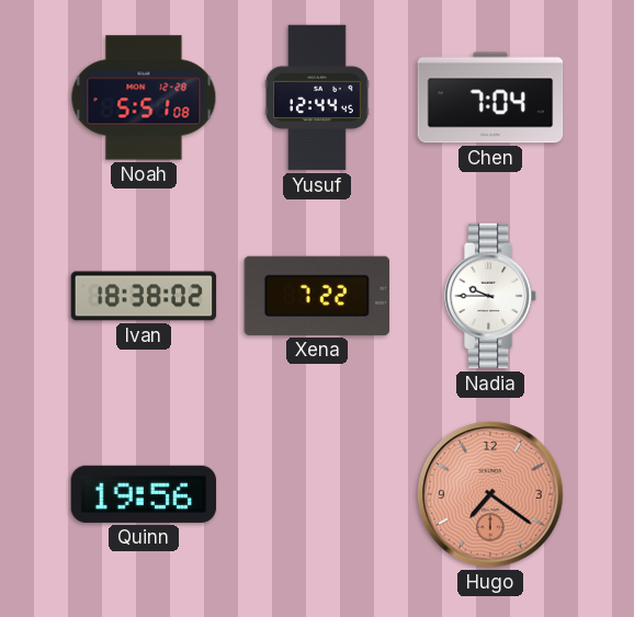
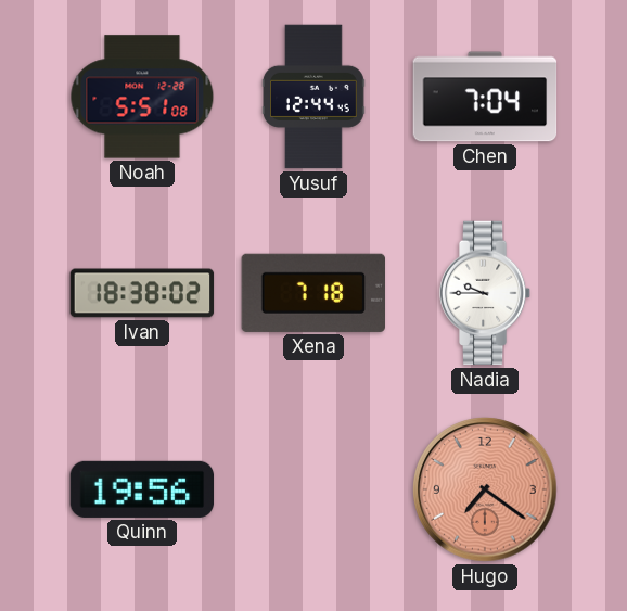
Xena: 7:22 -> 7:18 (313, 293)
